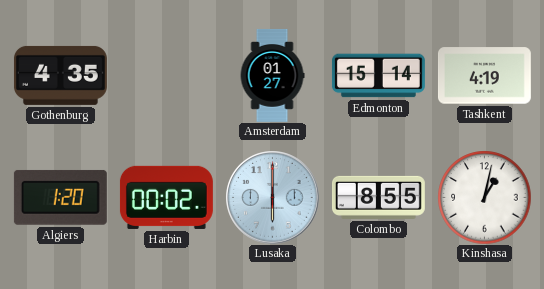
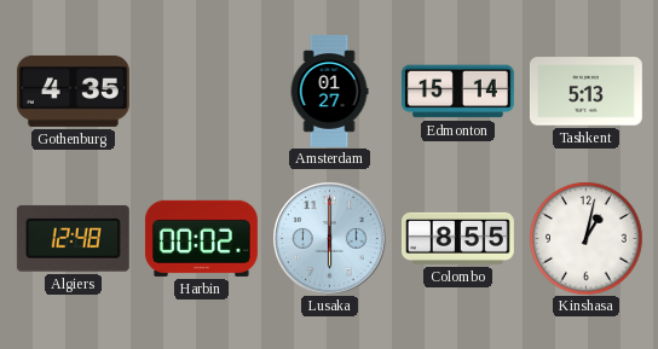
Tashkent: 4:19 -> 5:13 (585, 92)
Algiers: 1:20 -> 12:48 (73, 238)
